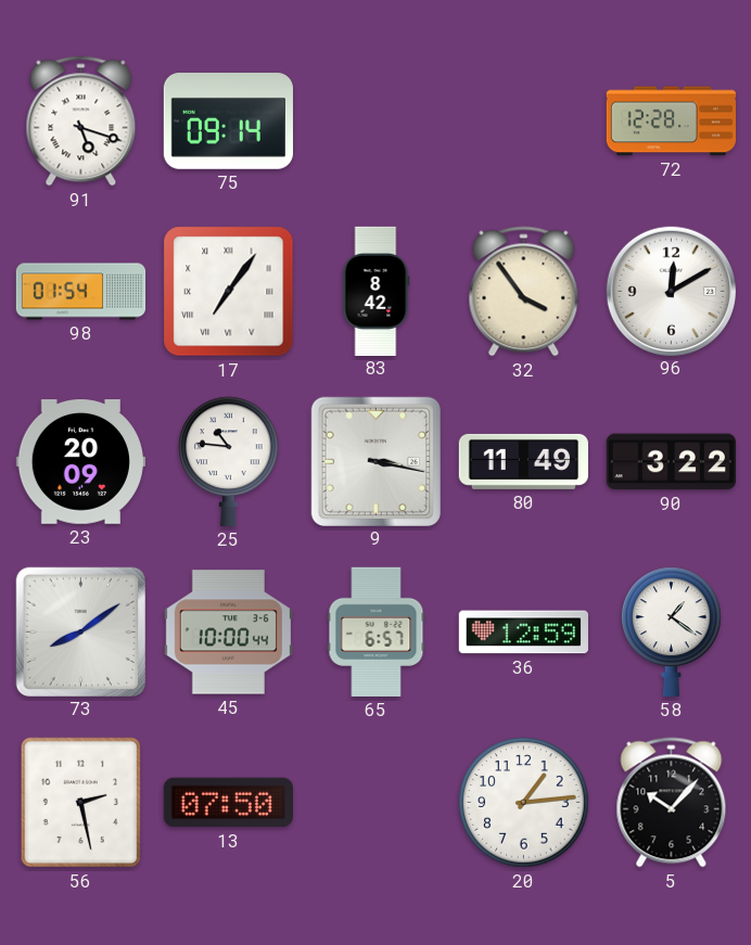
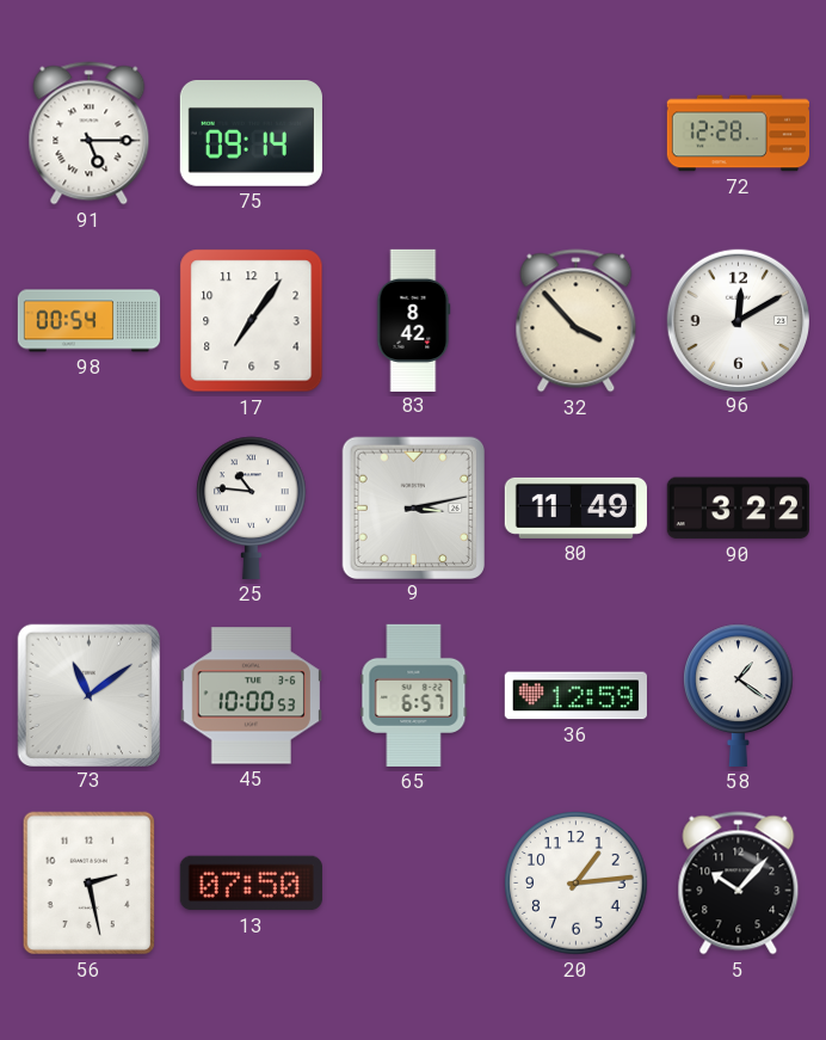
91: 5:18 -> 5:15 (90, 134)
98: 01:54 -> 00:54 (90, 321)
17 numerals: Roman -> Arabic (252, 321)
32: 3:54 -> 3:53 (577, 321)
23: 20:09 -> none (80, 462)
9: 3:17 -> 3:13 (413, 507)
73: 8:09 -> 11:09 (88, 695)
45: 10:00:44 -> 10:00:53 (251, 696)
